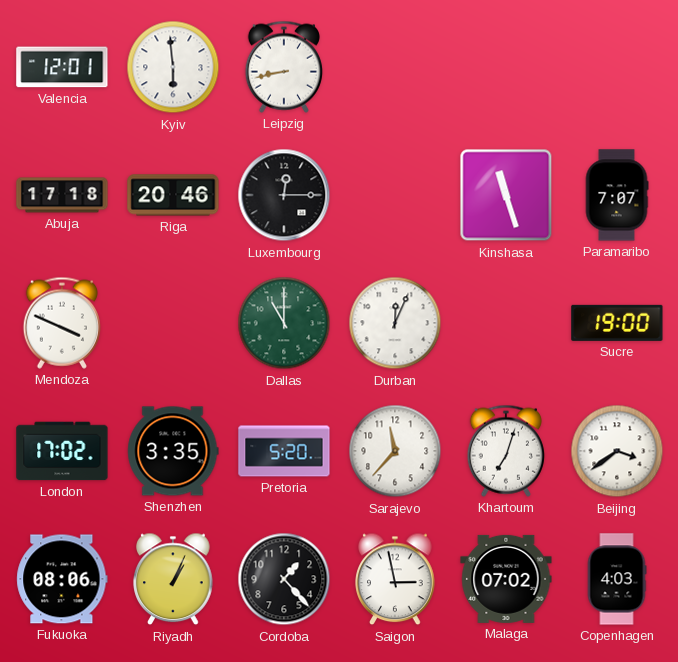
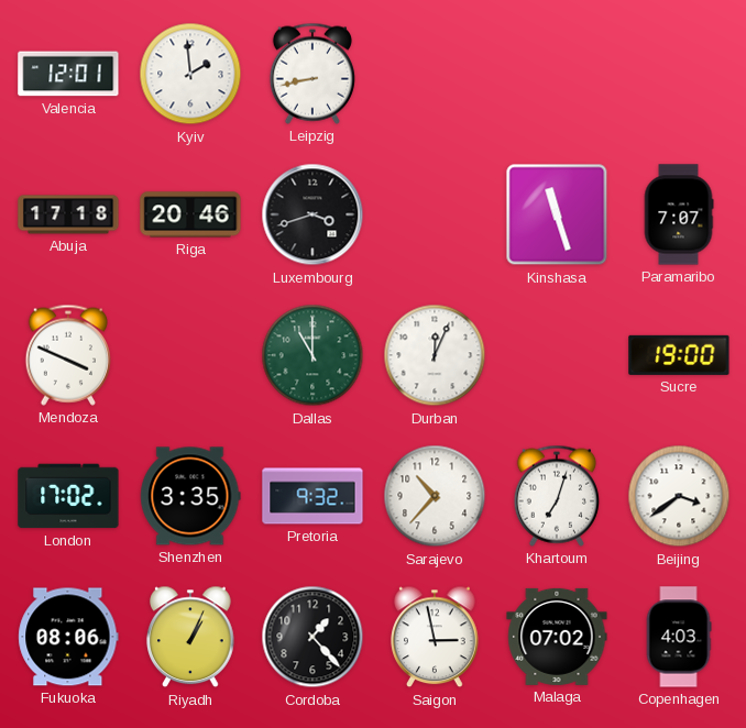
Kyiv: 5:59 -> 1:59 (190, 74)
Luxembourg: 12:15 -> 3:42 (312, 214)
Pretoria: 5:20 -> 9:32 (312, 496)
Sarajevo: 11:37 -> 10:37 (435, 496)
